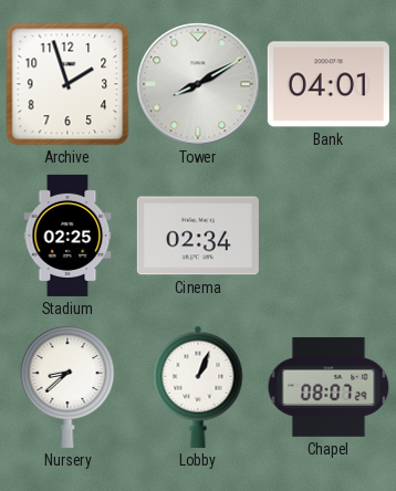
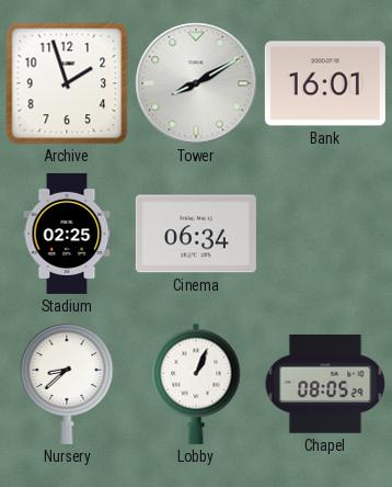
Bank: 04:01 -> 16:01 (325, 83)
Cinema: 02:34 -> 06:34 (196, 234)
Chapel: 08:07 -> 08:05 (325, 384)
